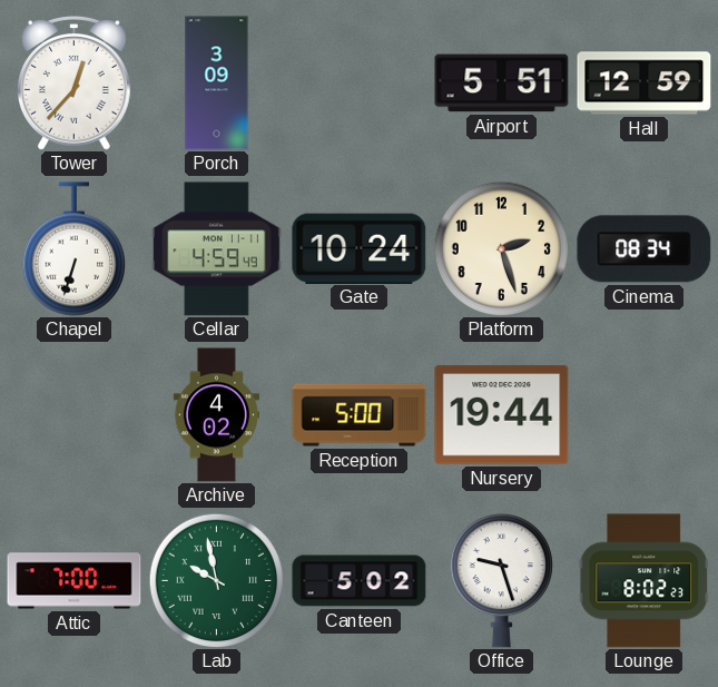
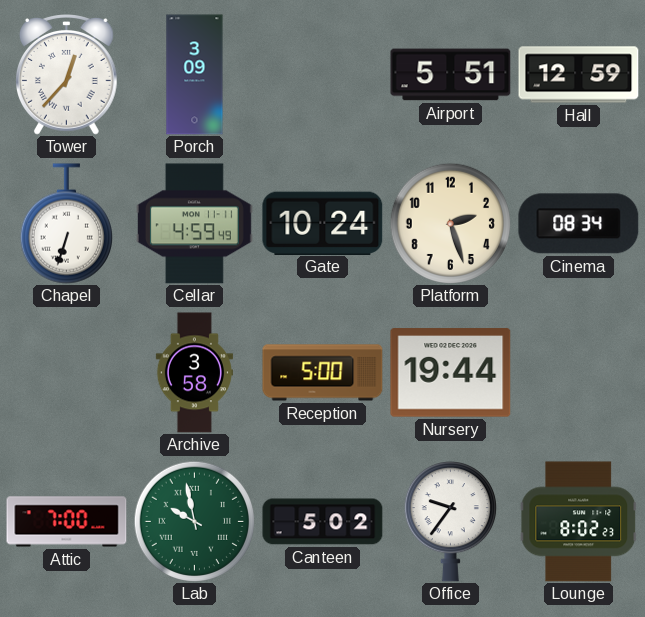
Archive: 4:02 -> 3:58 (194, 373)
Office: 9:27 -> 9:36 (450, 522)
